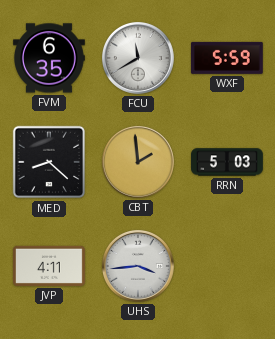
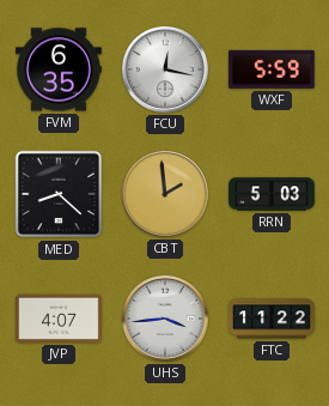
FCU: 11:40 -> 12:17 (165, 69)
JVP: 4:11 -> 4:07 (60, 319)
FTC: none -> 11:22 (272, 319)
